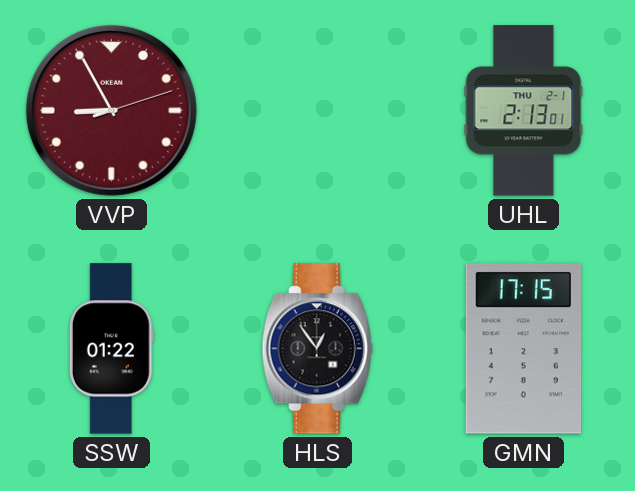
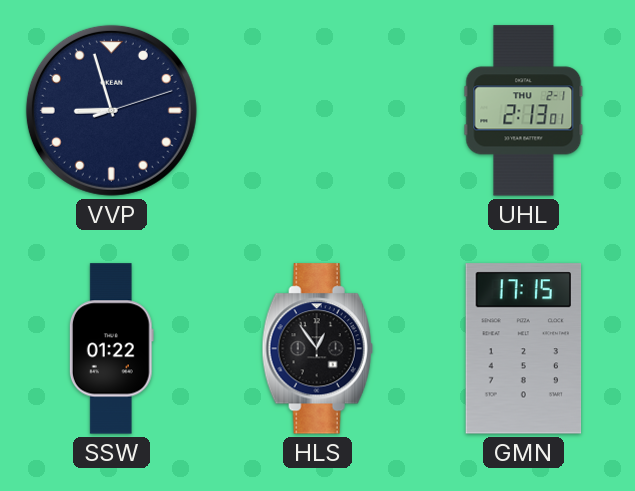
VVP: 8:55 -> 8:57 (111, 110)
VVP dial: burgundy -> navy (111, 110)
